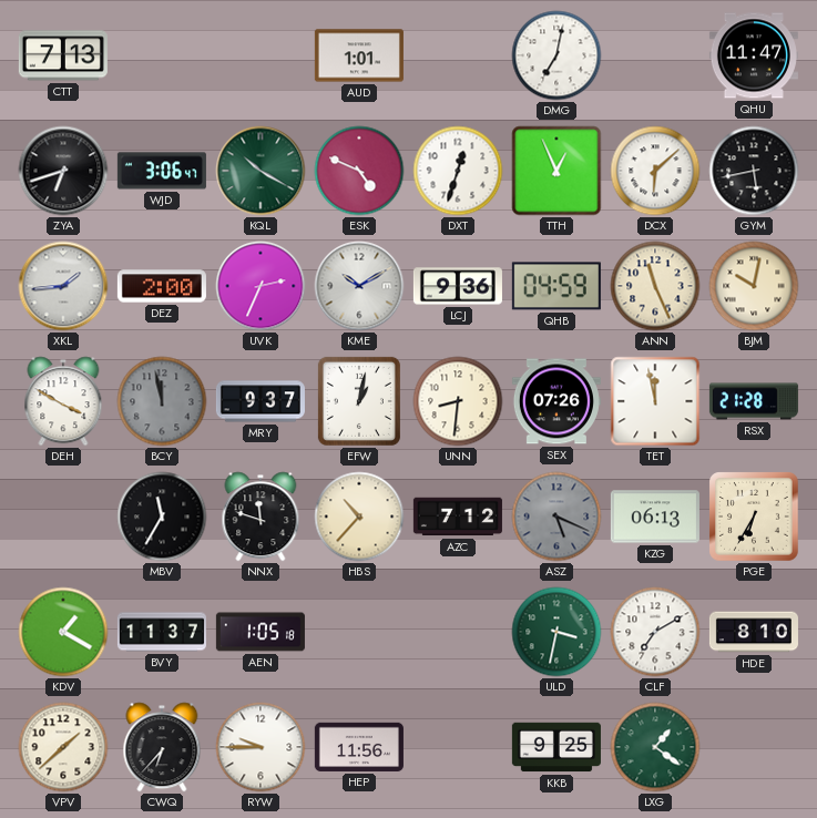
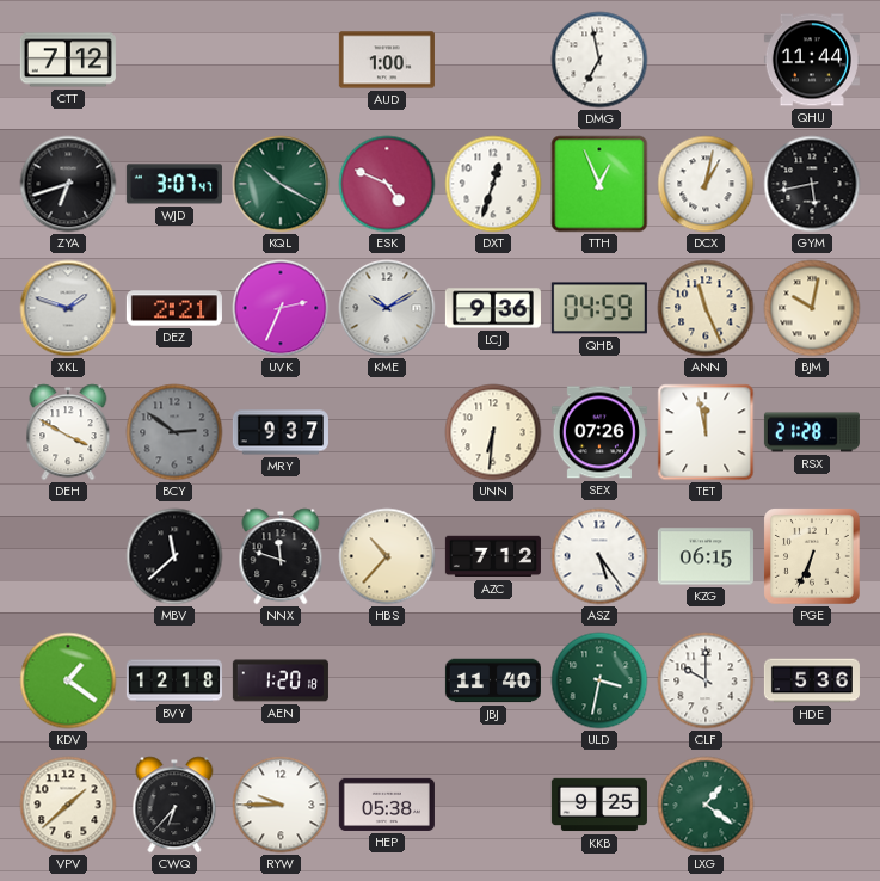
CTT: 7:13 -> 7:12 (68, 60)
AUD: 1:01 -> 1:00 (387, 60)
DMG: 7:02 -> 6:58 (599, 60)
QHU: 11:47 -> 11:44 (812, 60)
WJD: 3:06 -> 3:07 (174, 184)
DCX: 6:08 -> 1:02 (706, 184)
XKL: 1:44 -> 1:48 (68, 308)
DEZ: 2:00 -> 2:21 (174, 308)
BCY: 11:58 -> 2:51 (174, 432)
EFW: 1:02 -> none (359, 401)
UNN: 8:31 -> 6:31 (493, 432)
MBV: 11:35 -> 11:38 (174, 556)
ASZ: 5:19 -> 5:24 (599, 556)
ASZ dial: grey -> white (599, 556)
KZG: 06:13 -> 06:15 (706, 556)
PGE: 6:35 -> 6:34 (812, 556)
KDV: 1:20 -> 1:21 (68, 680)
BVY: 11:37 -> 12:18 (174, 680)
AEN: 1:05 -> 1:20 (281, 680)
JBJ: none -> 11:40 (493, 680)
CLF: 7:10 -> 10:00 (706, 680)
HDE: 8:10 -> 5:36 (812, 680)
HEP: 11:56 -> 05:38 (387, 805)
